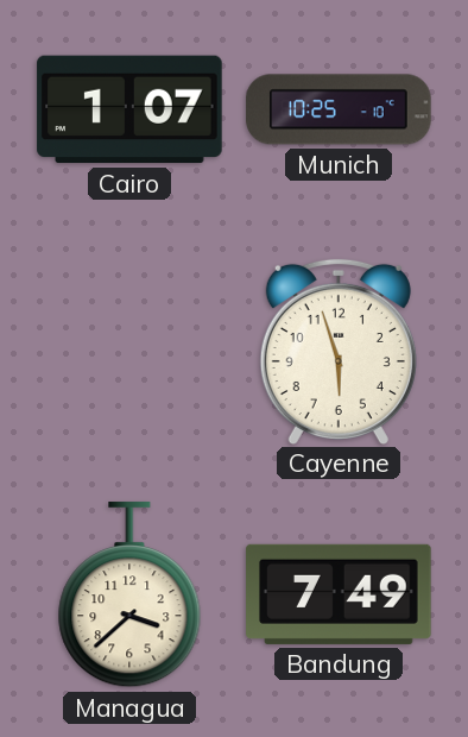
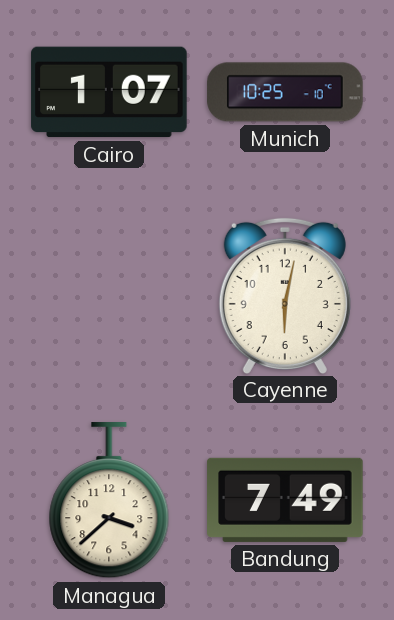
Cayenne: 5:57 -> 6:02 (285, 295)
